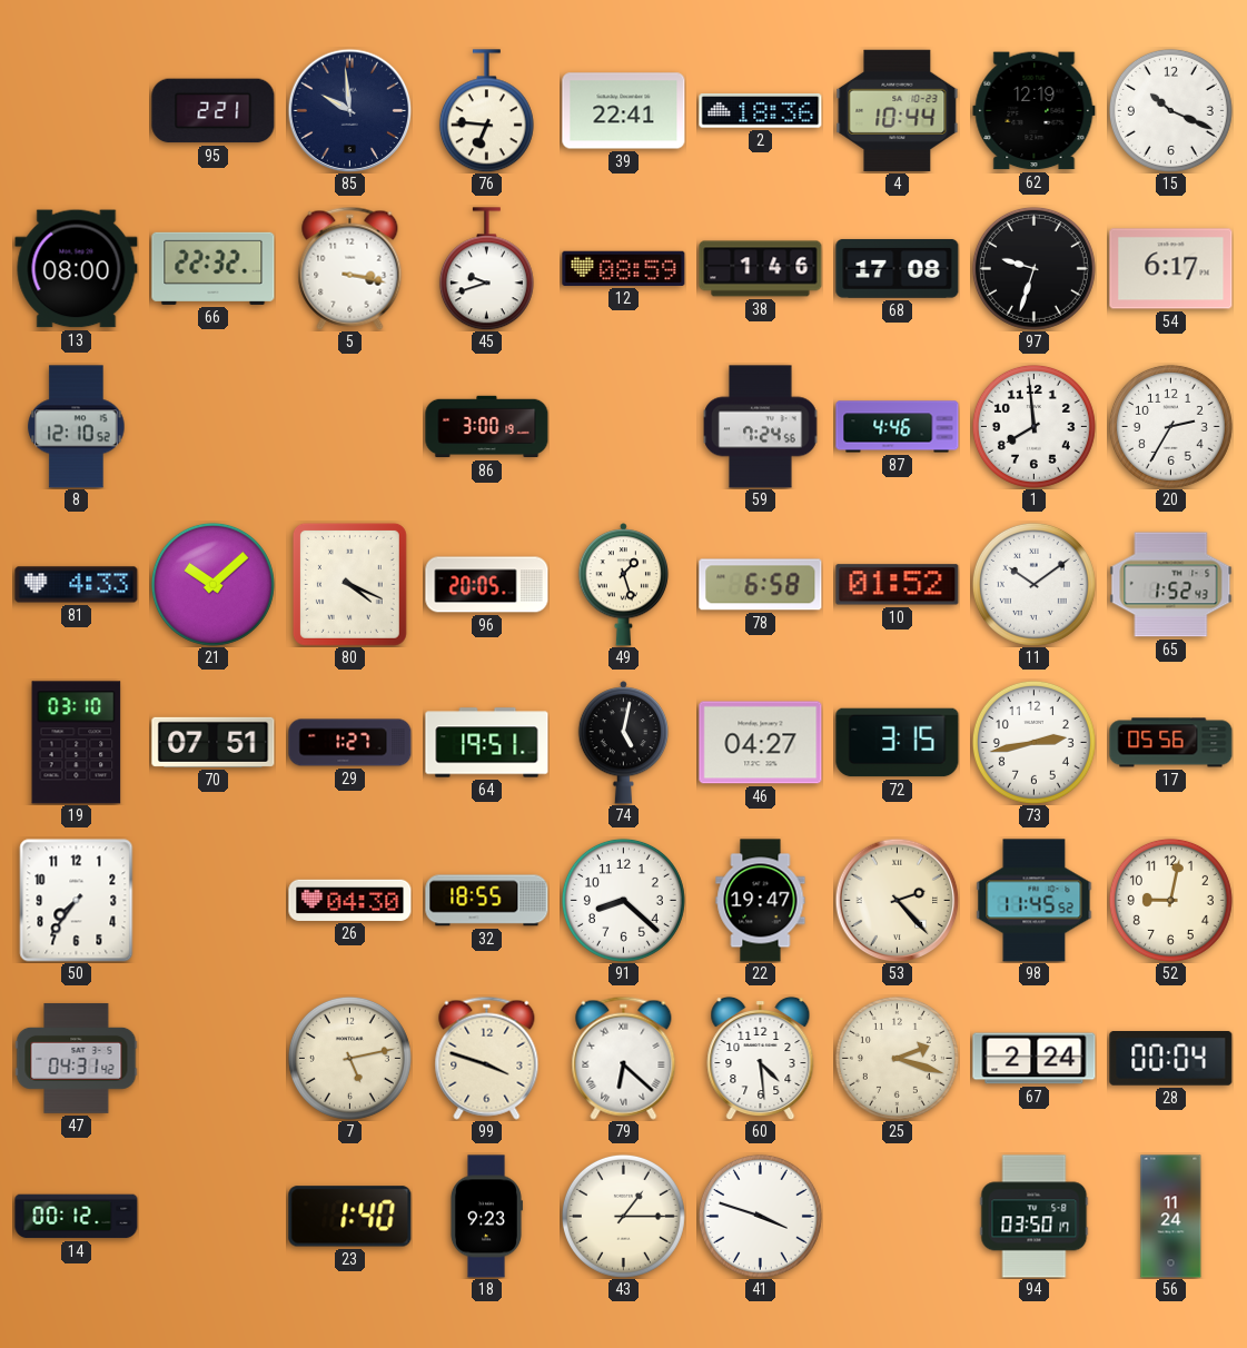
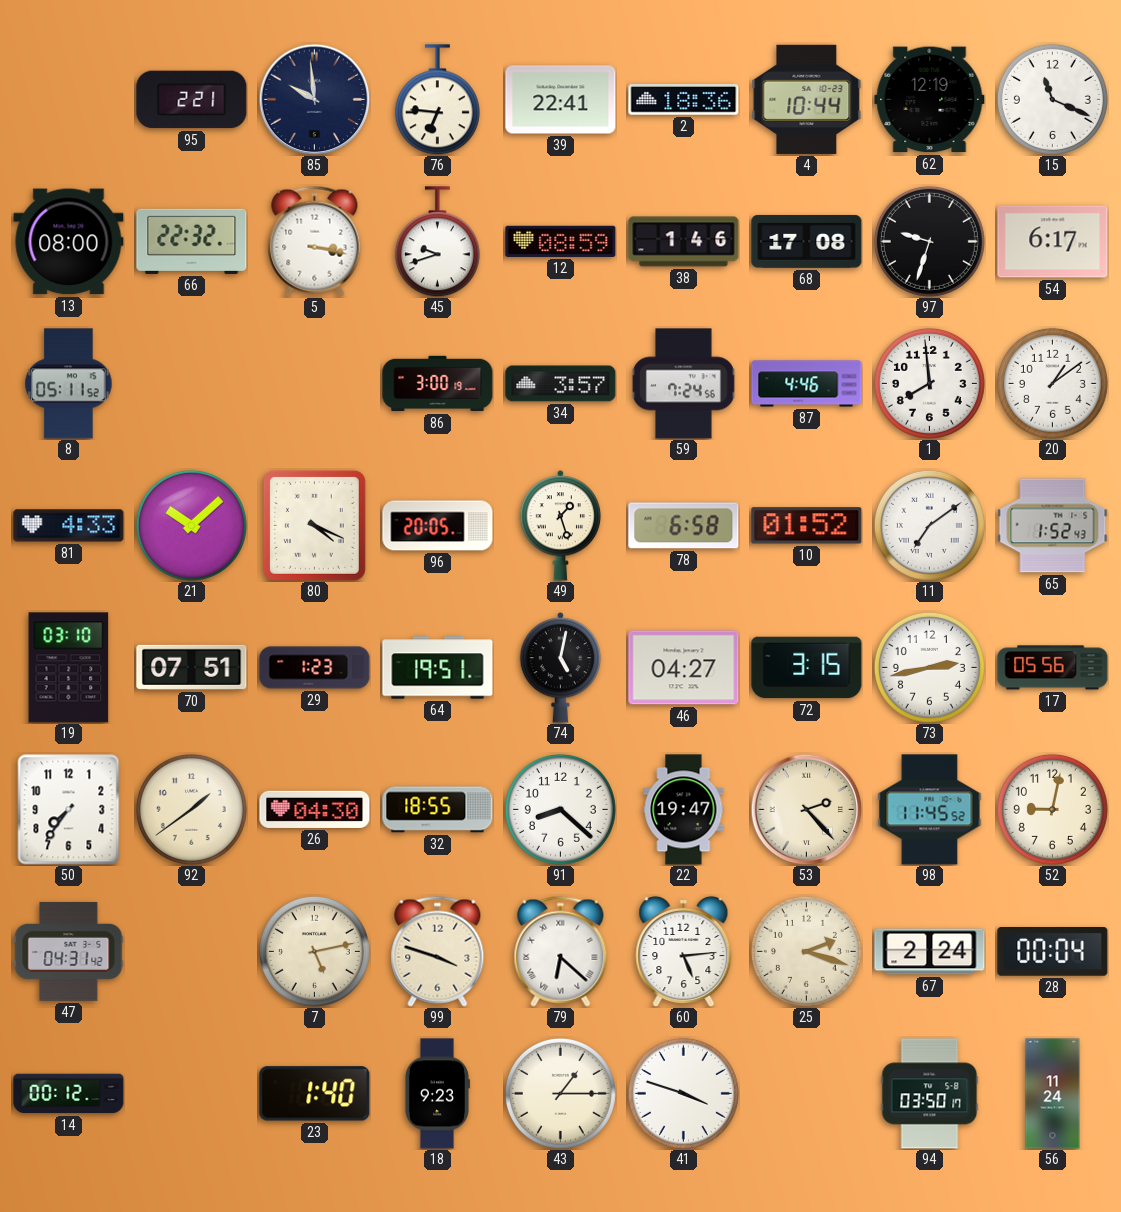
15: 10:19 -> 11:19 (1052, 99)
8: 12:10 -> 05:11 (69, 384)
34: none -> 3:57 (561, 384)
20: 2:35 -> 1:09 (1052, 383)
11: 10:09 -> 7:09 (929, 525)
29: 1:27 -> 1:23 (315, 668)
92: none -> 1:39 (191, 809)
60: 4:29 -> 5:14 (684, 951)
